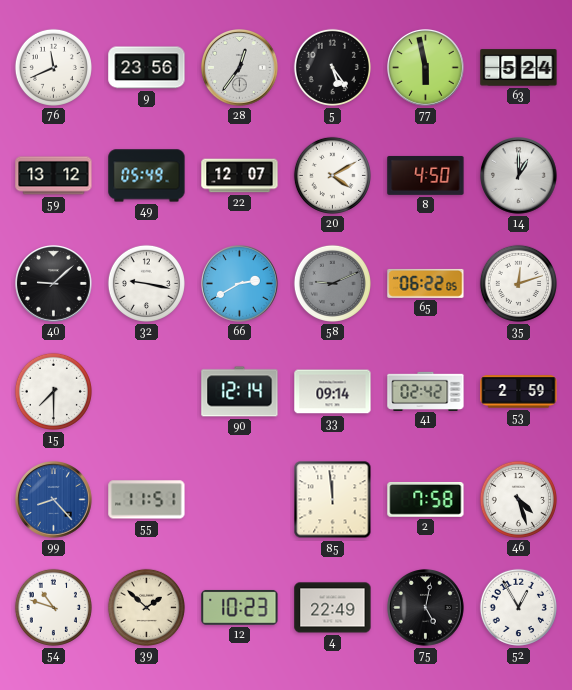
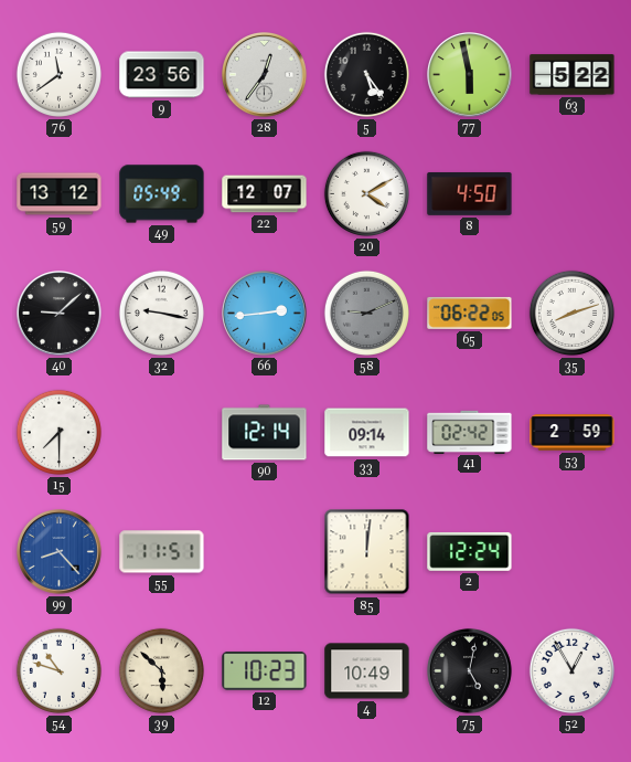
76: 11:41 -> 11:39 (58, 74)
63: 5:24 -> 5:22 (573, 75)
14: 1:00 -> none (519, 176)
66: 2:40 -> 2:44 (265, 314)
35: 12:12 -> 8:12 (571, 313)
85: 11:59 -> 12:01 (367, 552)
2: 7:58 -> 12:24 (470, 551)
46: 4:27 -> none (518, 499)
39: 1:52 -> 5:52 (161, 670)
4: 22:49 -> 10:49 (367, 671)
